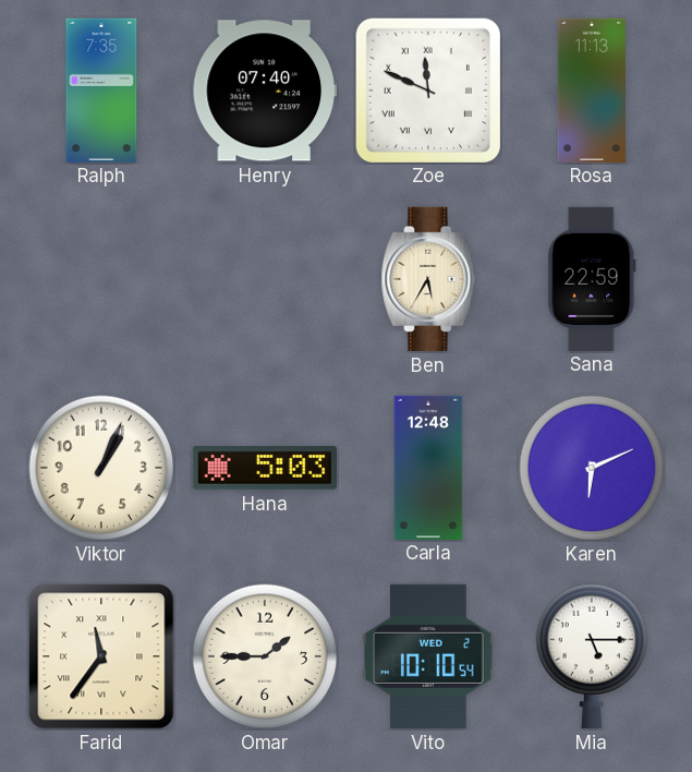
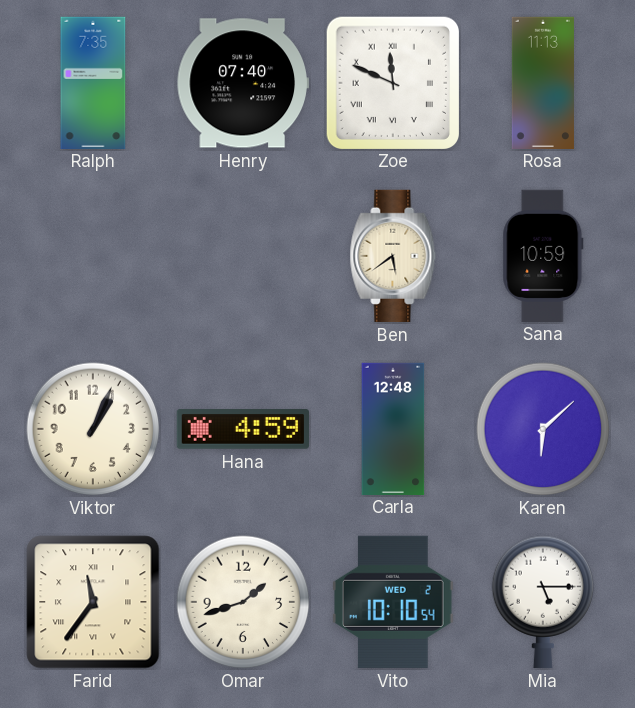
Ben: 5:35 -> 5:39 (393, 256)
Sana: 22:59 -> 10:59 (543, 255)
Hana: 5:03 -> 4:59 (243, 429)
Karen: 6:11 -> 6:08 (543, 429)
Omar: 1:45 -> 1:42 (243, 602)
